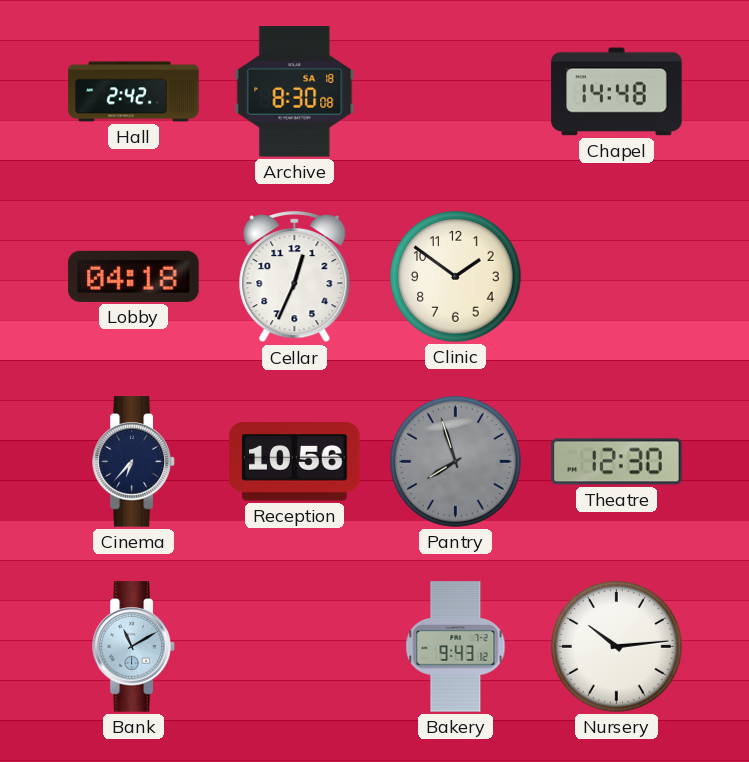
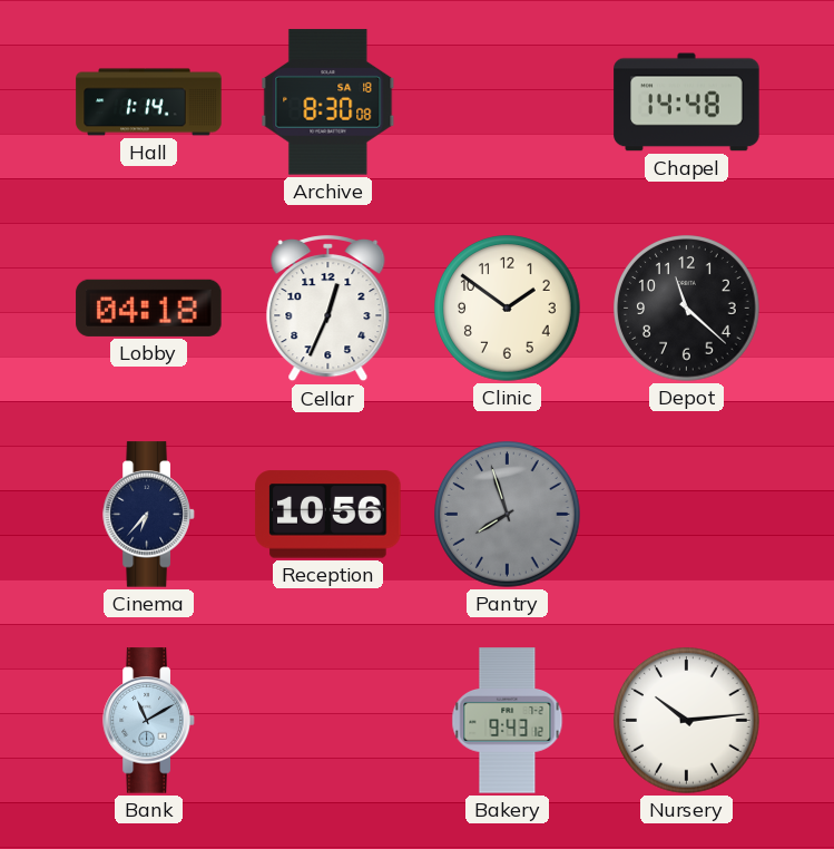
Hall: 2:42 -> 1:14 (149, 103)
Depot: none -> 11:22 (687, 309)
Theatre: 12:30 -> none (617, 462)
